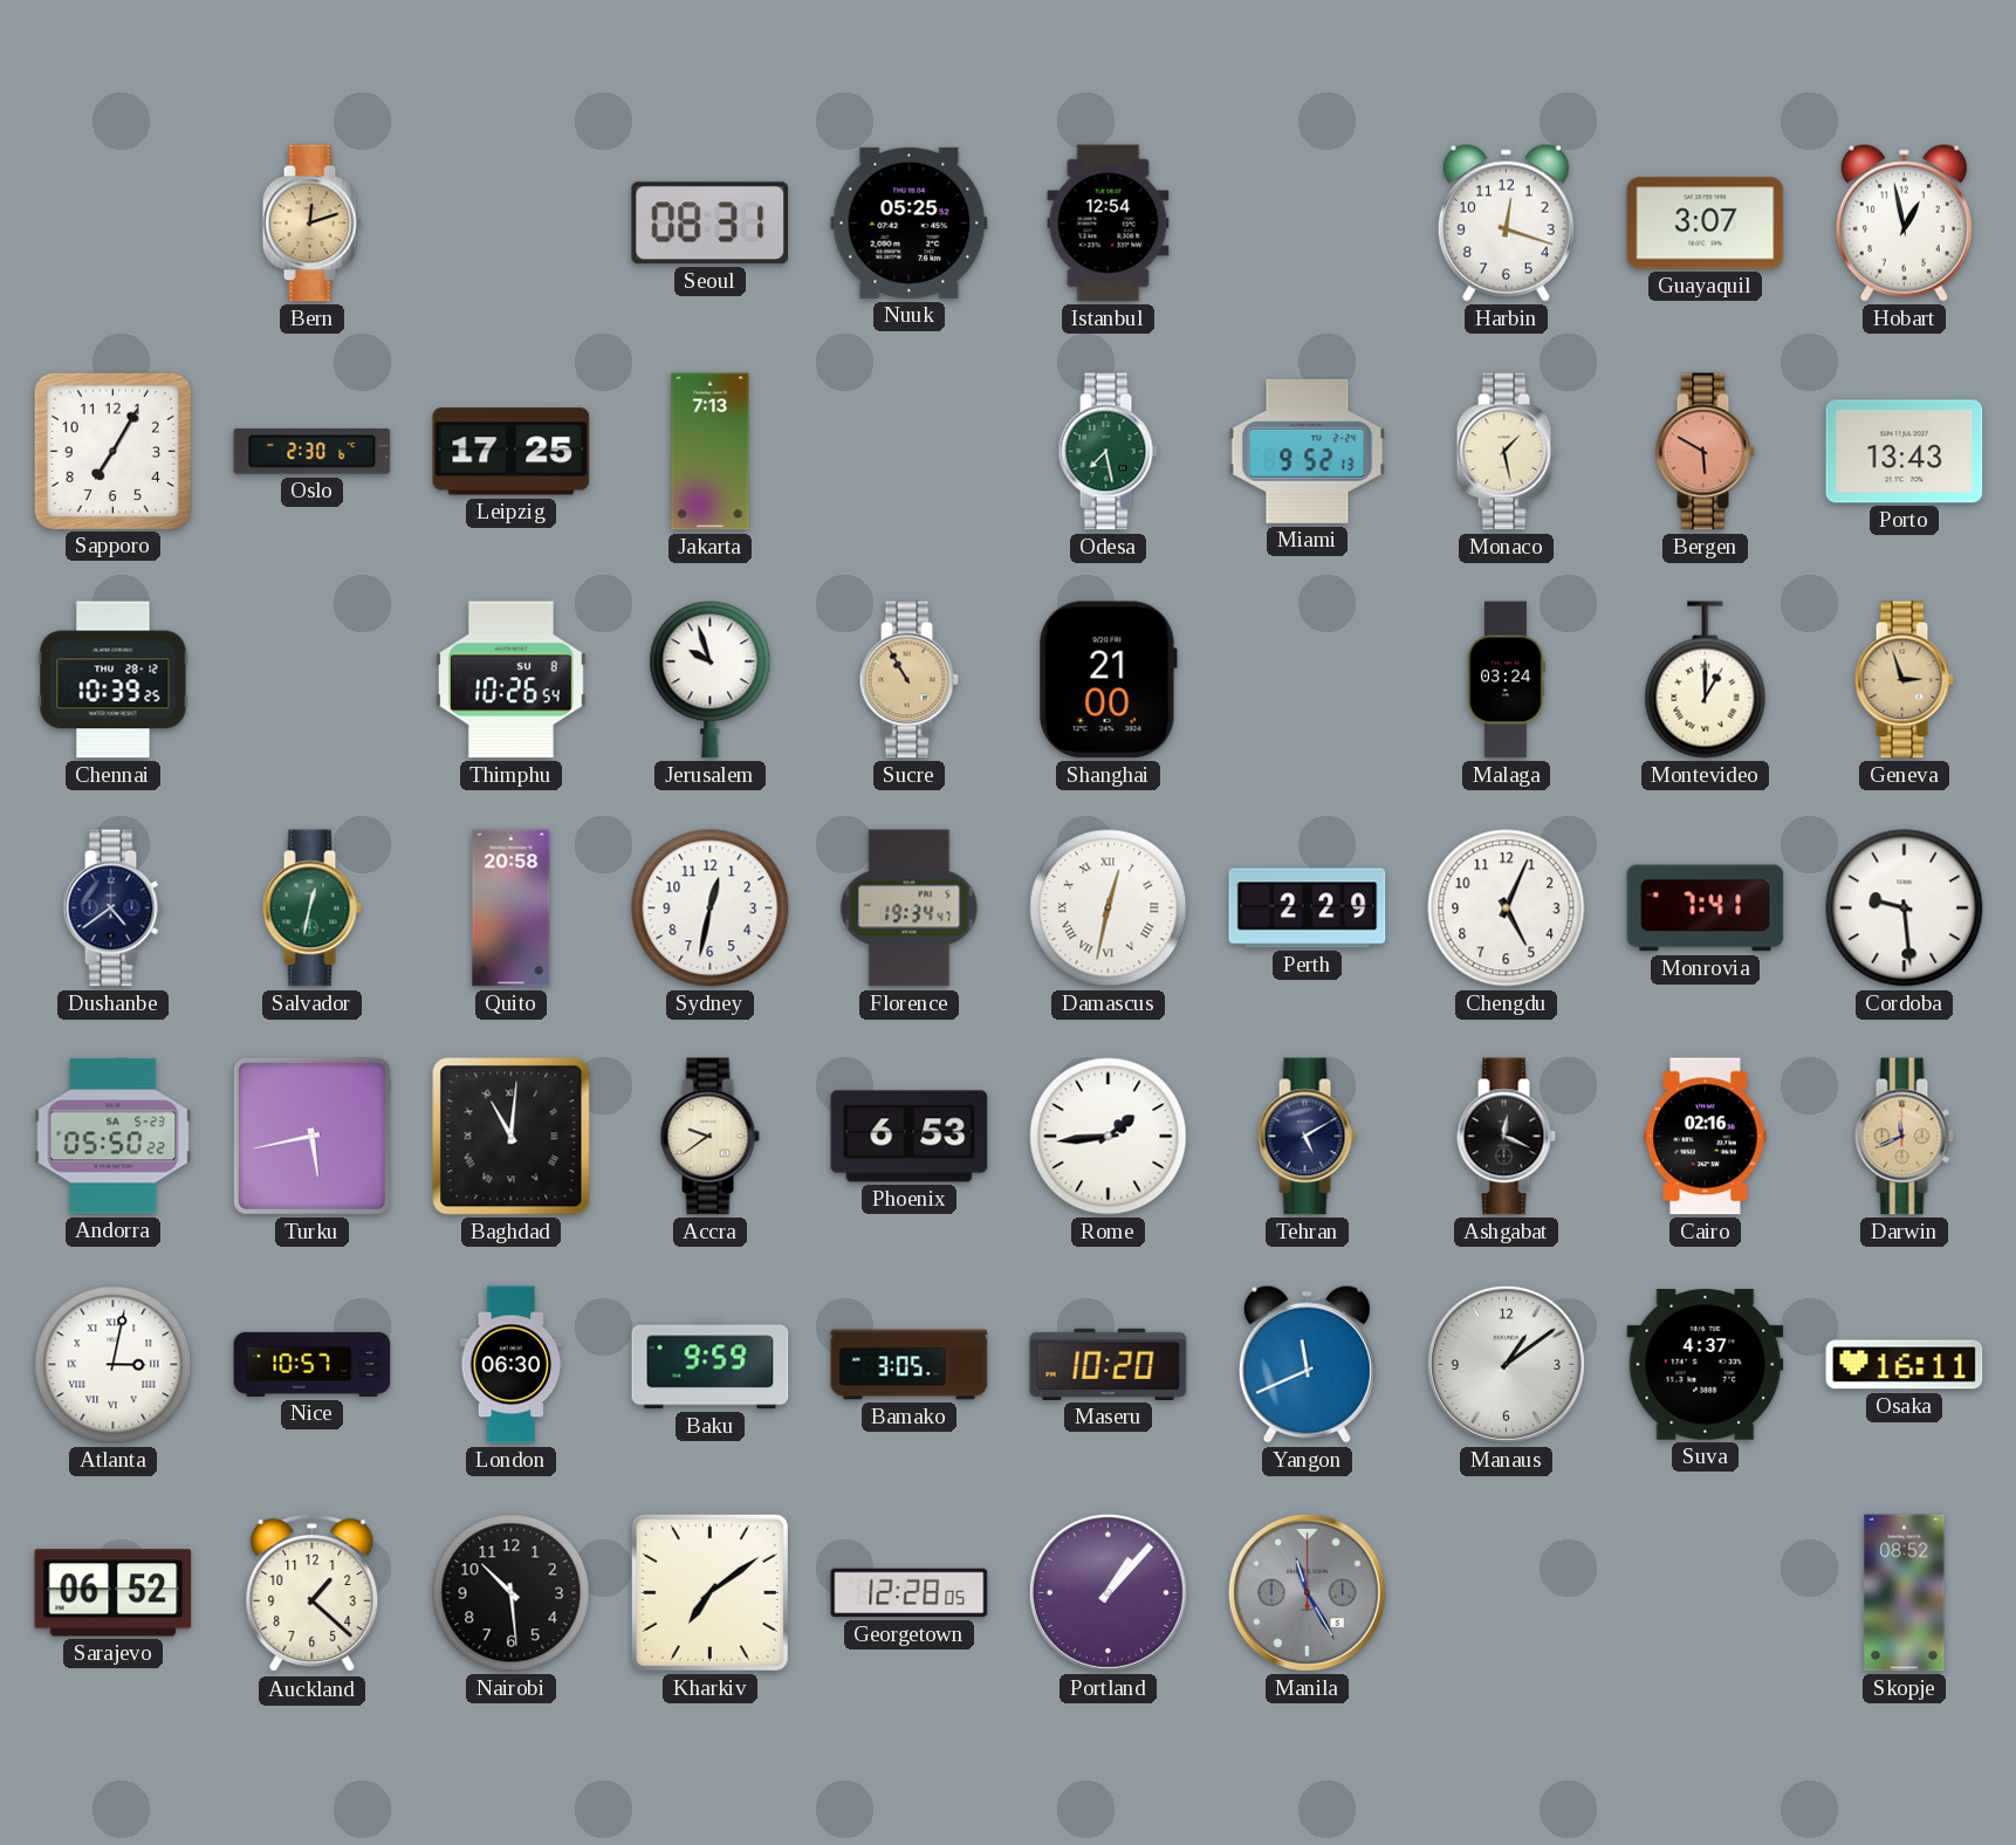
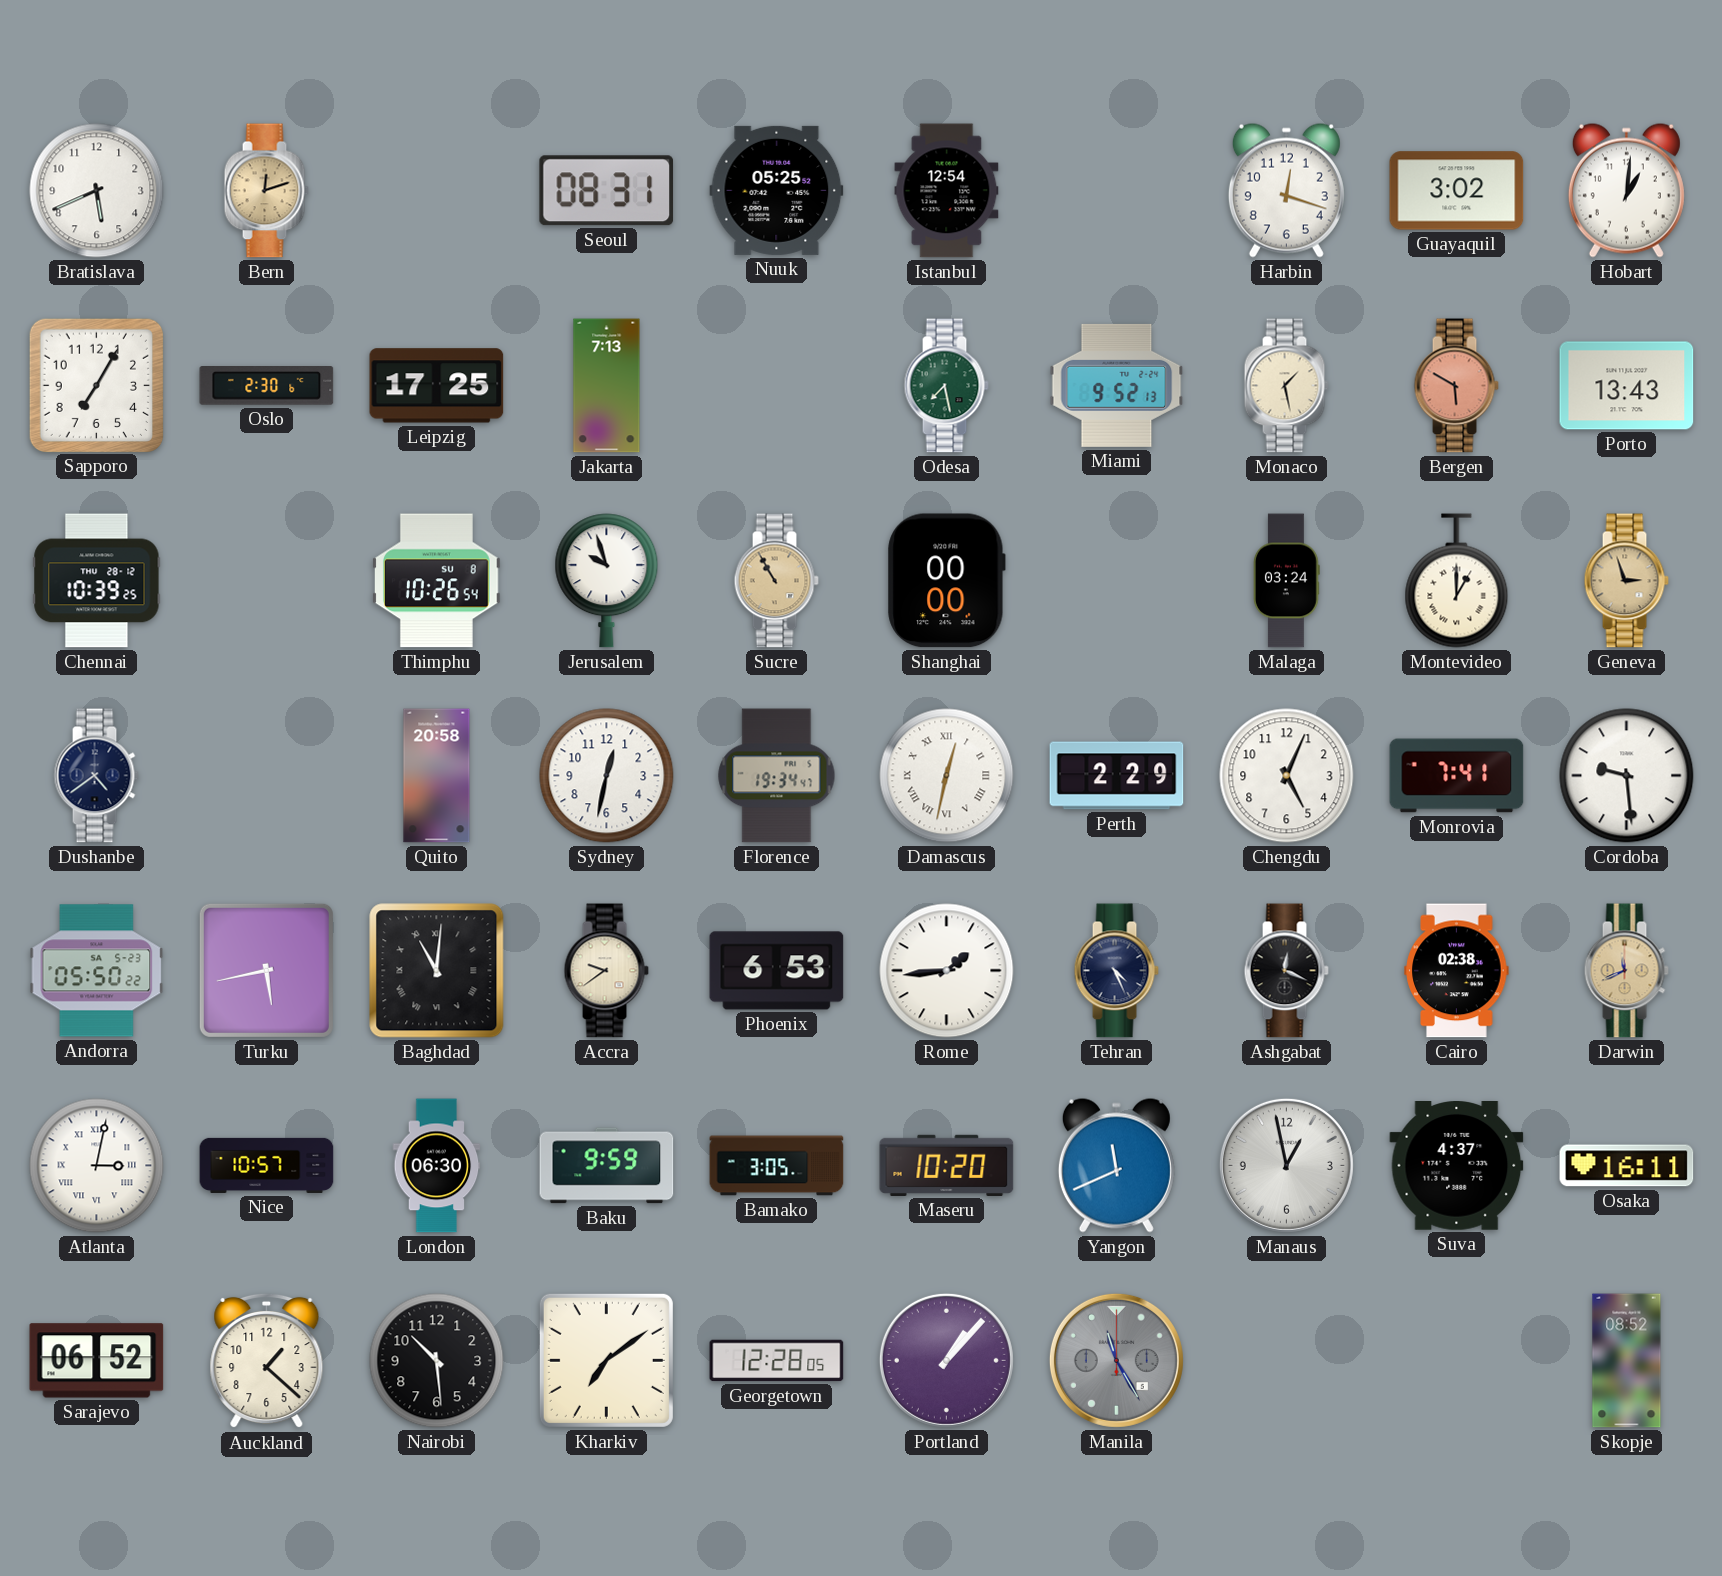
Bratislava: none -> 5:41 (97, 191)
Guayaquil: 3:07 -> 3:02 (1457, 191)
Hobart: 12:58 -> 1:01 (1626, 190)
Shanghai: 21:00 -> 00:00 (946, 581)
Salvador: 12:32 -> none (311, 908)
Tehran: 5:10 -> 4:26 (1116, 971)
Cairo: 02:16 -> 02:38 (1457, 971)
Manaus: 1:09 -> 12:58 (1286, 1165)
